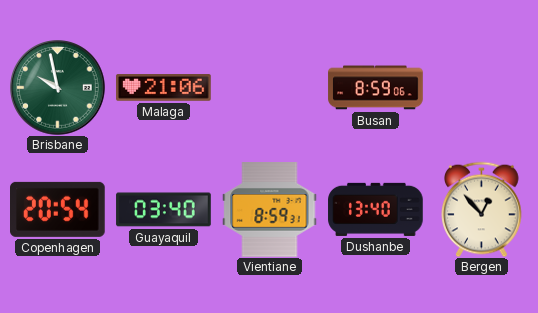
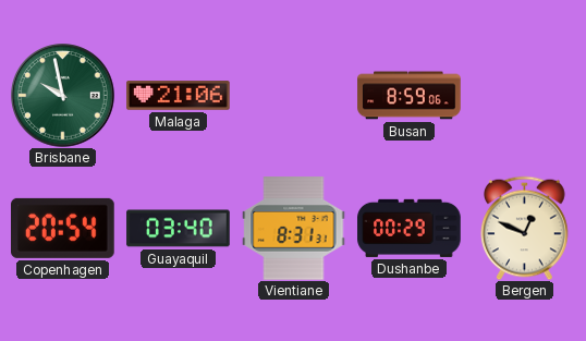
Vientiane: 8:59 -> 8:31 (294, 229)
Dushanbe: 13:40 -> 00:29 (410, 228)
Bergen: 12:53 -> 12:49 (525, 228)
